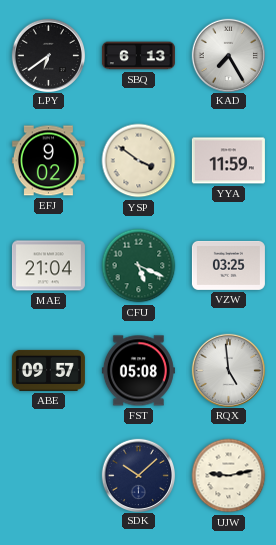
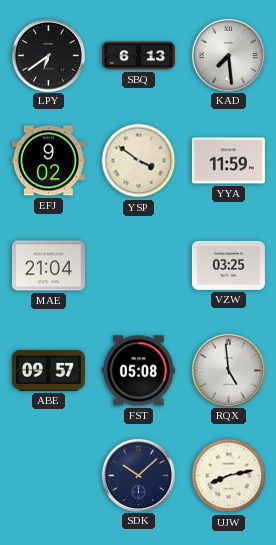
KAD: 7:25 -> 7:29 (228, 55)
CFU: 5:19 -> none (139, 266)
UJW: 9:13 -> 8:13 (229, 476)
